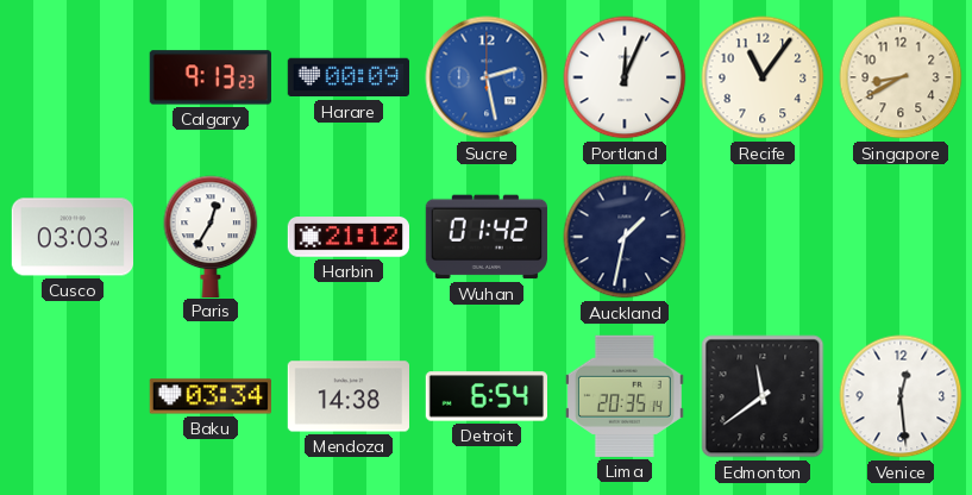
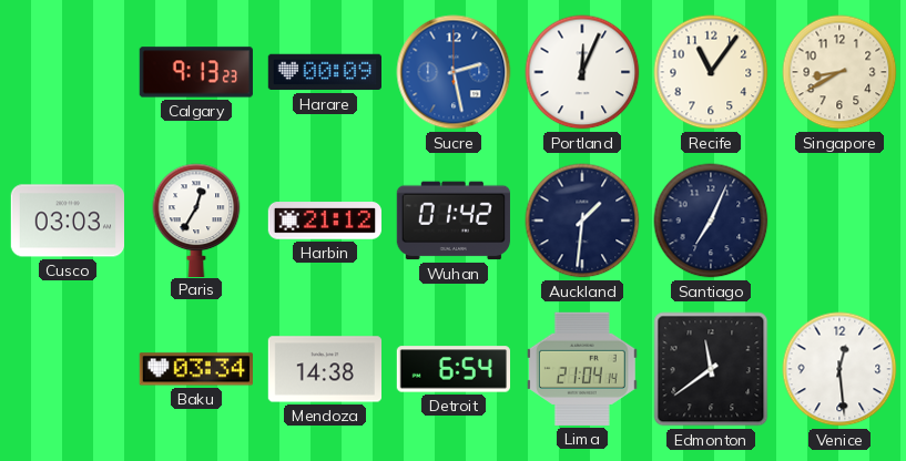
Auckland: 1:32 -> 1:31 (582, 221)
Santiago: none -> 7:04 (711, 221)
Lima: 20:35 -> 21:04 (582, 369)
